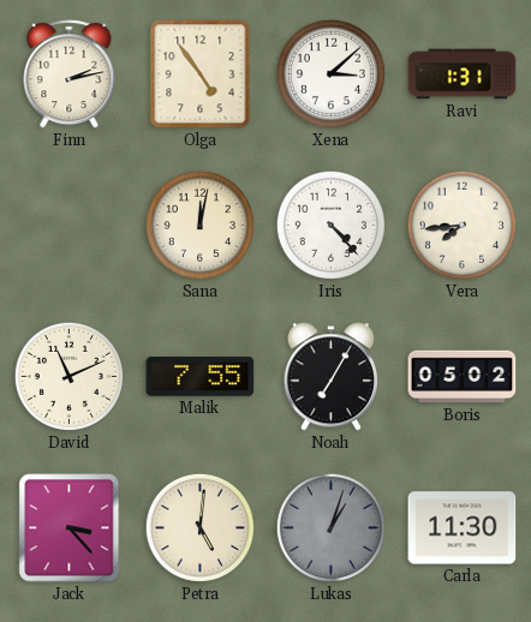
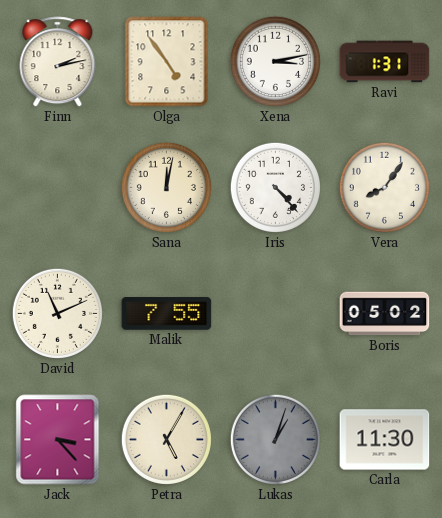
Xena: 3:08 -> 3:13 (275, 61)
Vera: 7:44 -> 8:06 (384, 187)
Noah: 7:05 -> none (330, 377)
Petra: 5:01 -> 5:05 (166, 439)
